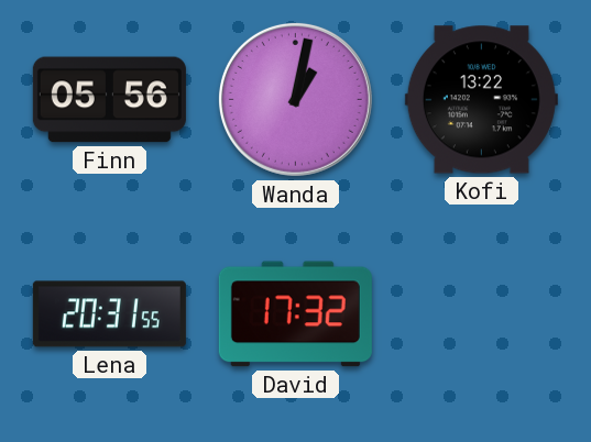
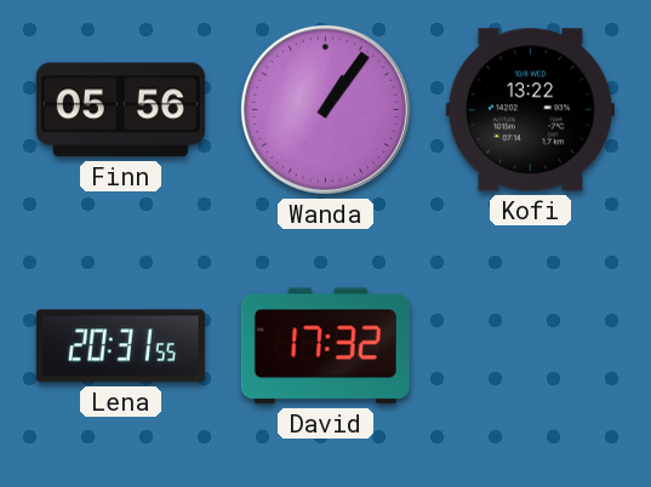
Wanda: 1:02 -> 1:06 (325, 109)
